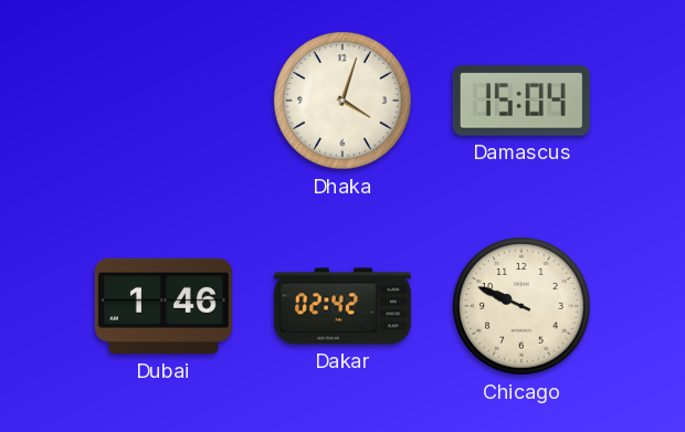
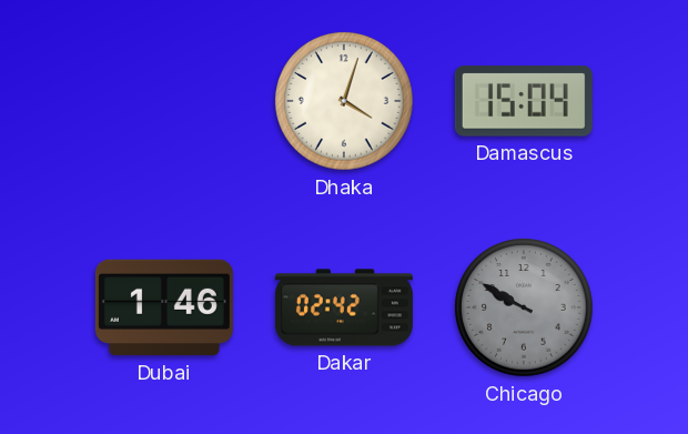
Chicago: 9:49 -> 9:50 (524, 307)
Chicago dial: cream -> grey (524, 307)
